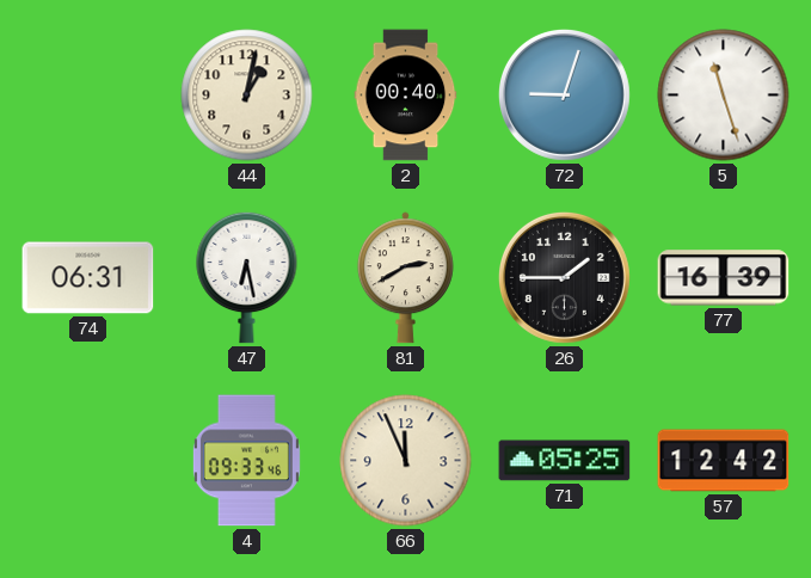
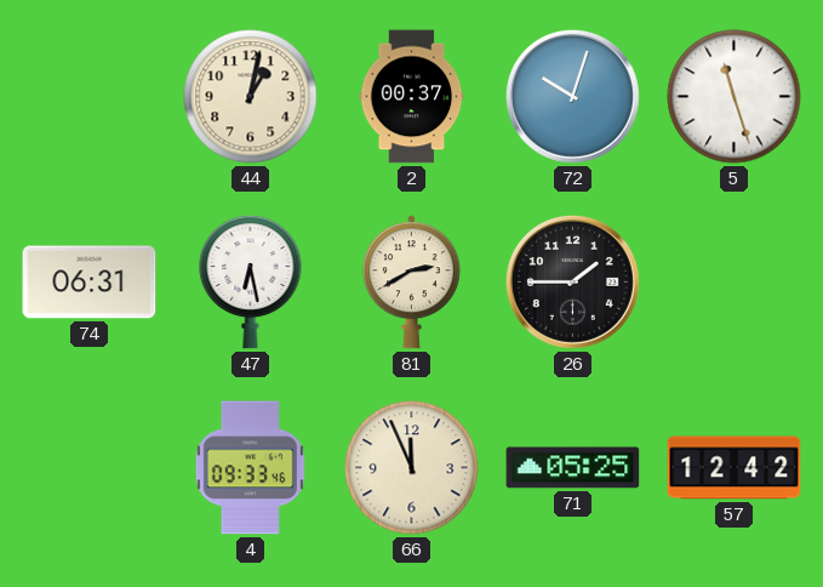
2: 00:40 -> 00:37 (412, 97)
72: 9:03 -> 10:03 (572, 96)
77: 16:39 -> none (724, 278)
